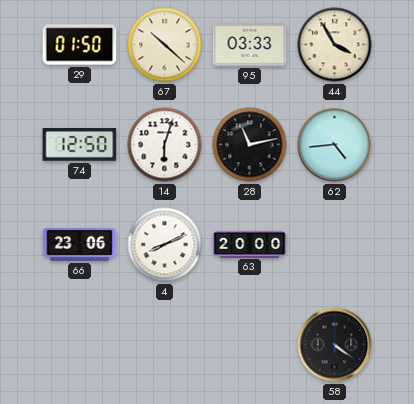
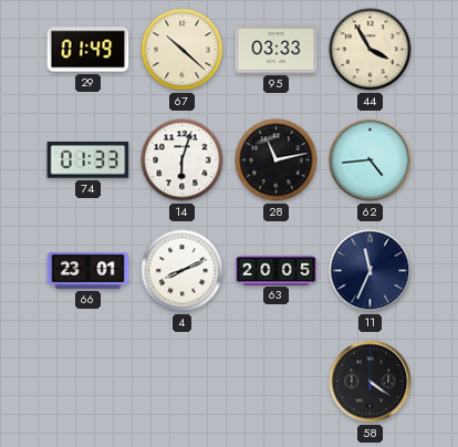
29: 01:50 -> 01:49 (89, 50)
74: 12:50 -> 01:33 (89, 160)
66: 23:06 -> 23:01 (89, 270)
63: 20:00 -> 20:05 (277, 270)
11: none -> 11:34 (371, 271)
